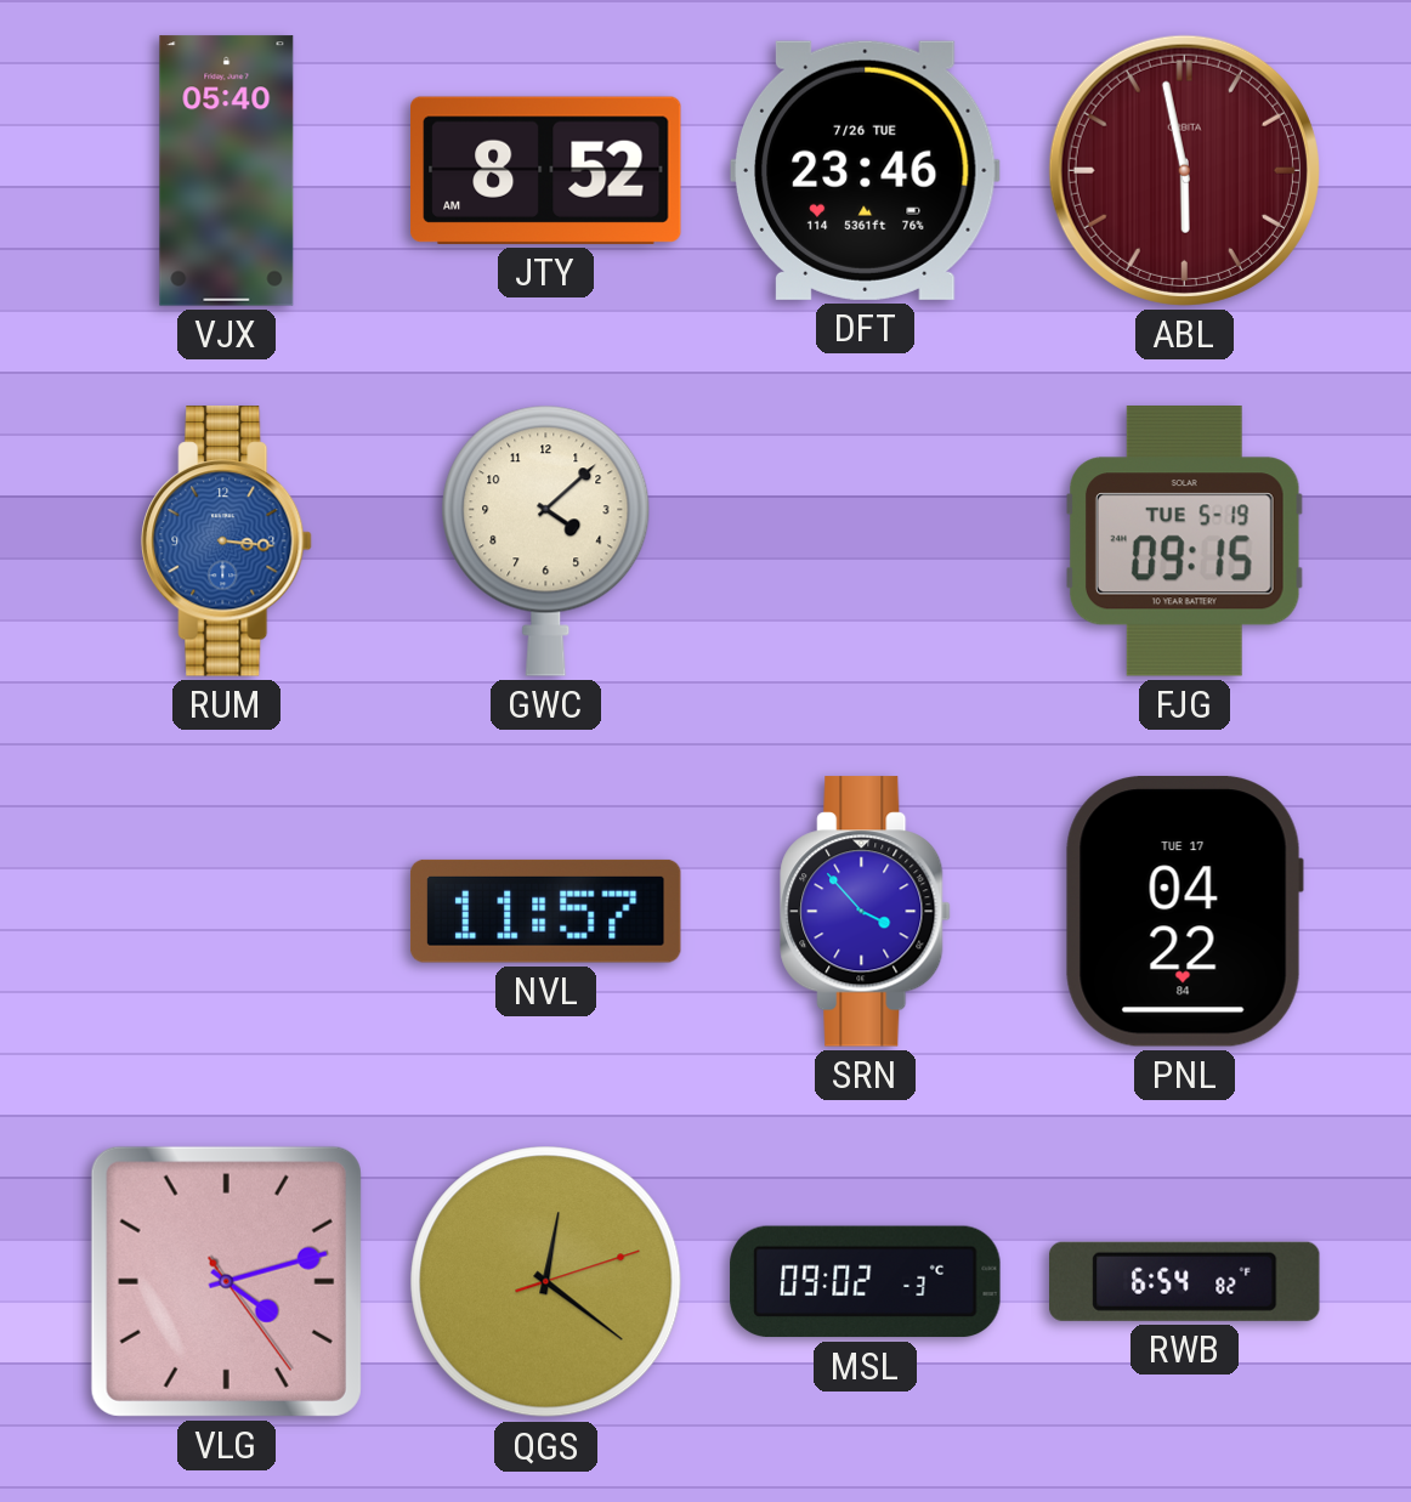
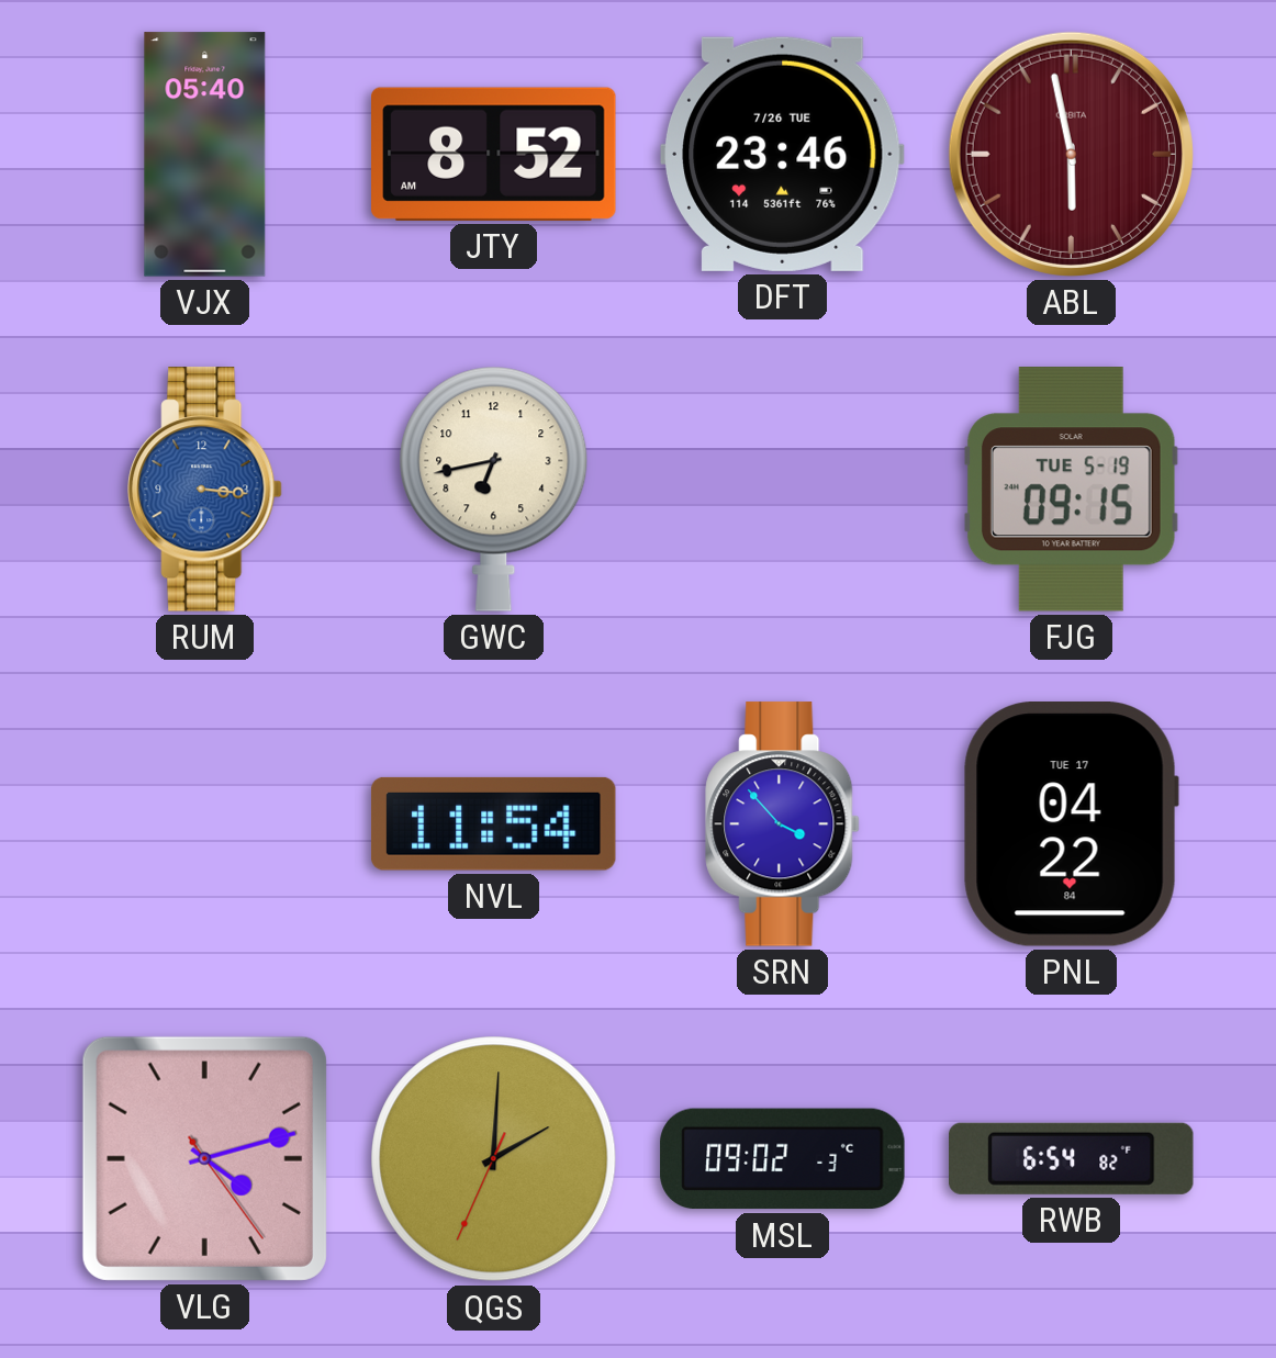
GWC: 4:08 -> 6:43 (494, 489)
NVL: 11:57 -> 11:54 (493, 823)
QGS: 12:21 -> 2:00 (494, 1159)
